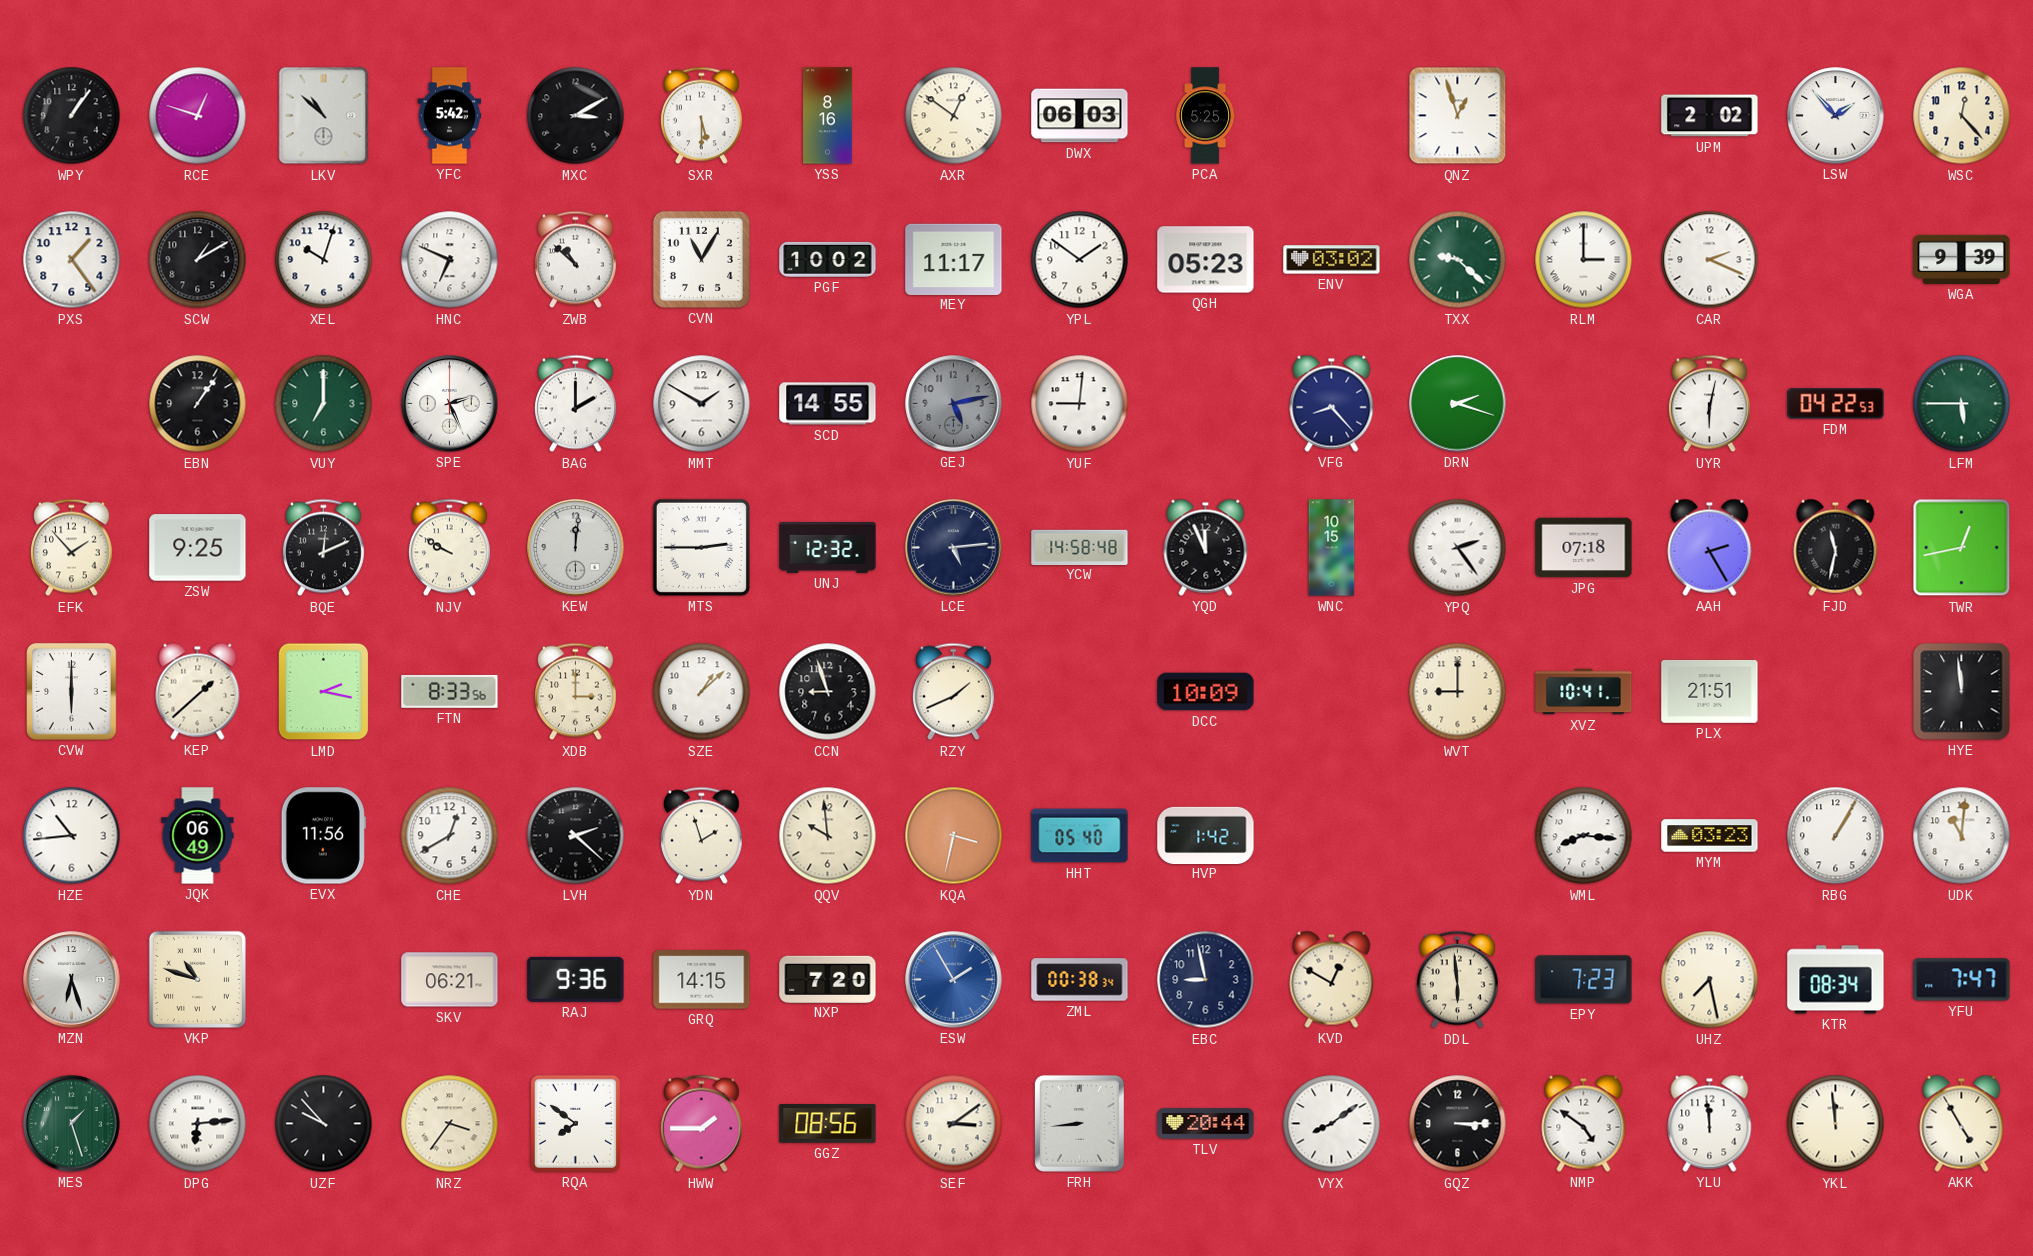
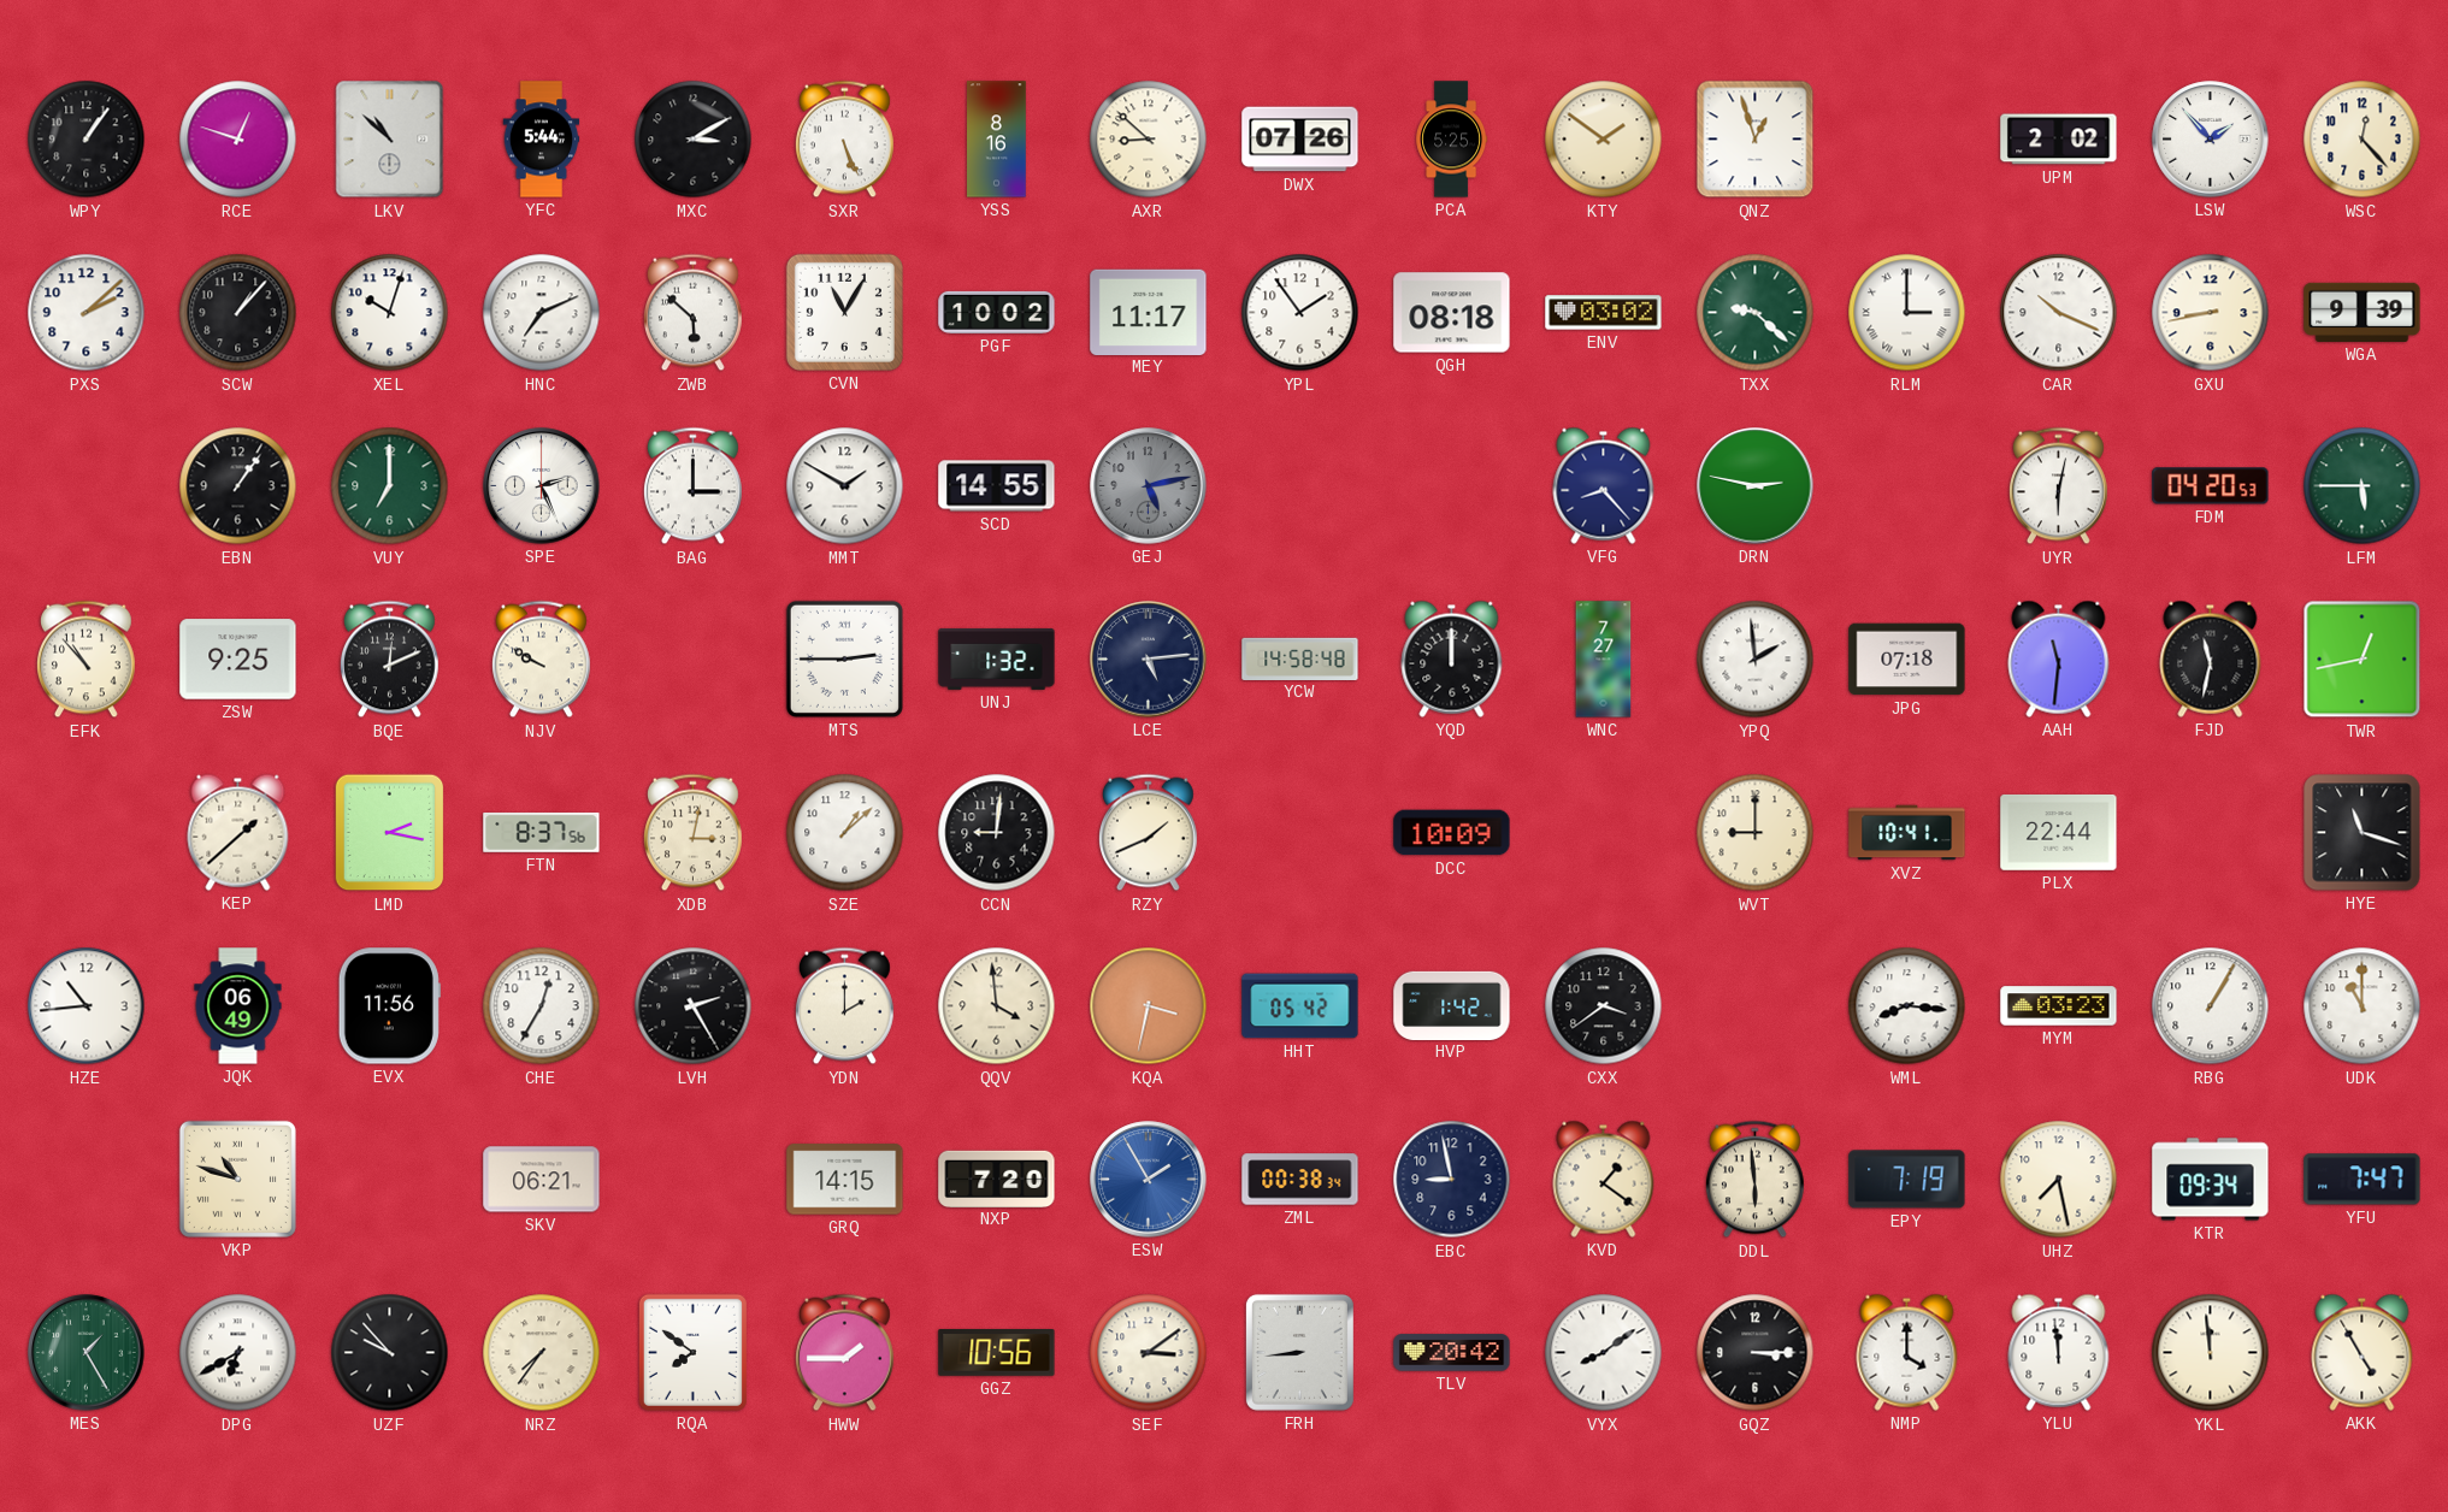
YFC: 5:42 -> 5:44 (542, 140)
SXR: 5:30 -> 5:26 (845, 140)
AXR: 12:51 -> 8:52 (1149, 140)
DWX: 06:03 -> 07:26 (1300, 140)
KTY: none -> 1:51 (1604, 140)
PXS: 1:24 -> 2:08 (87, 313)
SCW: 1:10 -> 1:07 (238, 313)
HNC: 6:49 -> 7:11 (542, 313)
ZWB: 10:52 -> 5:52 (694, 313)
YPL: 1:51 -> 1:54 (1300, 313)
QGH: 05:23 -> 08:18 (1452, 313)
CAR: 2:19 -> 10:19 (2059, 313)
GXU: none -> 8:43 (2211, 313)
BAG: 2:00 -> 3:00 (694, 486)
YUF: 9:01 -> none (1080, 404)
DRN: 2:18 -> 2:47 (1756, 486)
FDM: 04:22 -> 04:20 (2211, 486)
EFK: 1:53 -> 10:53 (87, 660)
KEW: 12:01 -> none (576, 548)
UNJ: 12:32 -> 1:32 (997, 660)
YQD: 11:56 -> 12:00 (1452, 658)
WNC: 10:15 -> 7:27 (1604, 660)
YPQ: 2:24 -> 1:59 (1756, 660)
AAH: 2:25 -> 11:31 (2059, 658)
CVW: 6:00 -> none (72, 692)
FTN: 8:33 -> 8:37 (542, 832)
XDB: 3:00 -> 3:02 (694, 833)
CCN: 8:57 -> 9:01 (997, 833)
PLX: 21:51 -> 22:44 (2059, 832)
HYE: 11:59 -> 11:18 (2363, 833)
CHE: 12:40 -> 12:35 (542, 1006)
LVH: 2:22 -> 2:25 (694, 1006)
YDN: 1:57 -> 2:00 (845, 1006)
QQV: 9:59 -> 3:59 (997, 1006)
HHT: 05:40 -> 05:42 (1300, 1006)
CXX: none -> 3:39 (1604, 1006)
UDK: 11:01 -> 11:00 (2363, 1006)
MZN: 6:27 -> none (72, 980)
RAJ: 9:36 -> none (576, 979)
KVD: 12:50 -> 1:21 (1604, 1179)
EPY: 7:23 -> 7:19 (1907, 1180)
KTR: 08:34 -> 09:34 (2211, 1180)
MES: 1:27 -> 1:25 (87, 1353)
DPG: 6:14 -> 6:40 (238, 1353)
NRZ: 3:36 -> 7:36 (542, 1353)
GGZ: 08:56 -> 10:56 (997, 1353)
TLV: 20:44 -> 20:42 (1452, 1353)
NMP: 4:51 -> 4:00 (1907, 1352)
